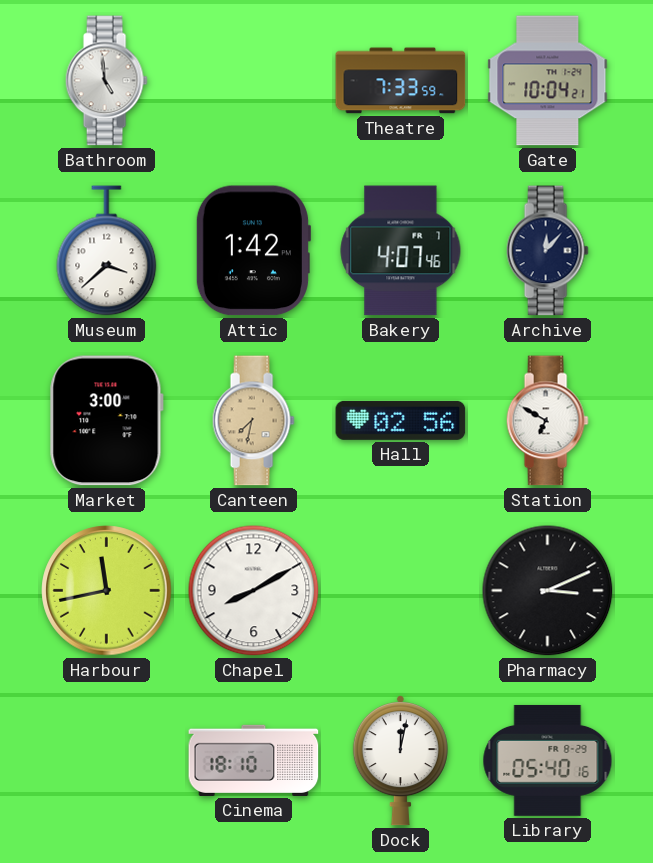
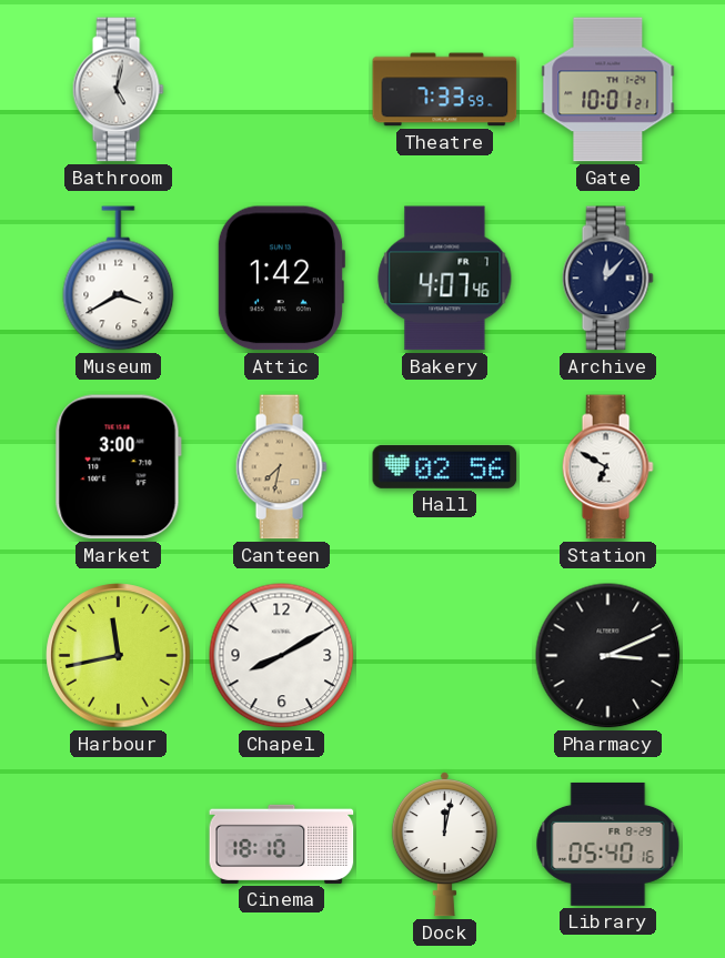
Bathroom: 4:59 -> 5:02 (118, 90)
Gate: 10:04 -> 10:01 (608, 90)
Museum: 3:38 -> 3:40 (119, 279)
